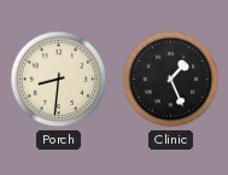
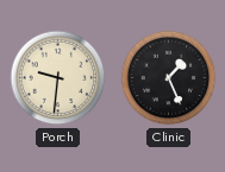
Porch: 8:31 -> 9:31 (58, 78)
